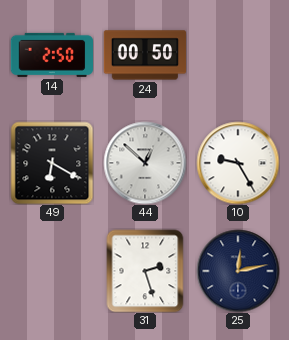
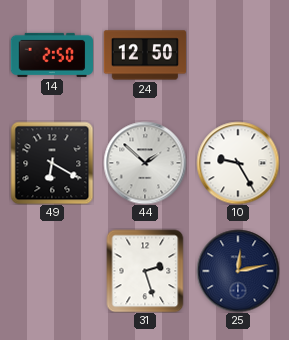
24: 00:50 -> 12:50 (145, 55)
44: 12:52 -> 1:52 (145, 163)
